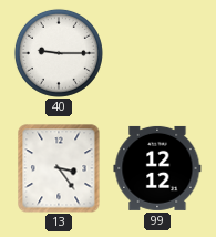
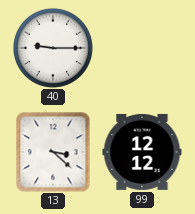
13: 3:24 -> 3:22 (53, 152)
